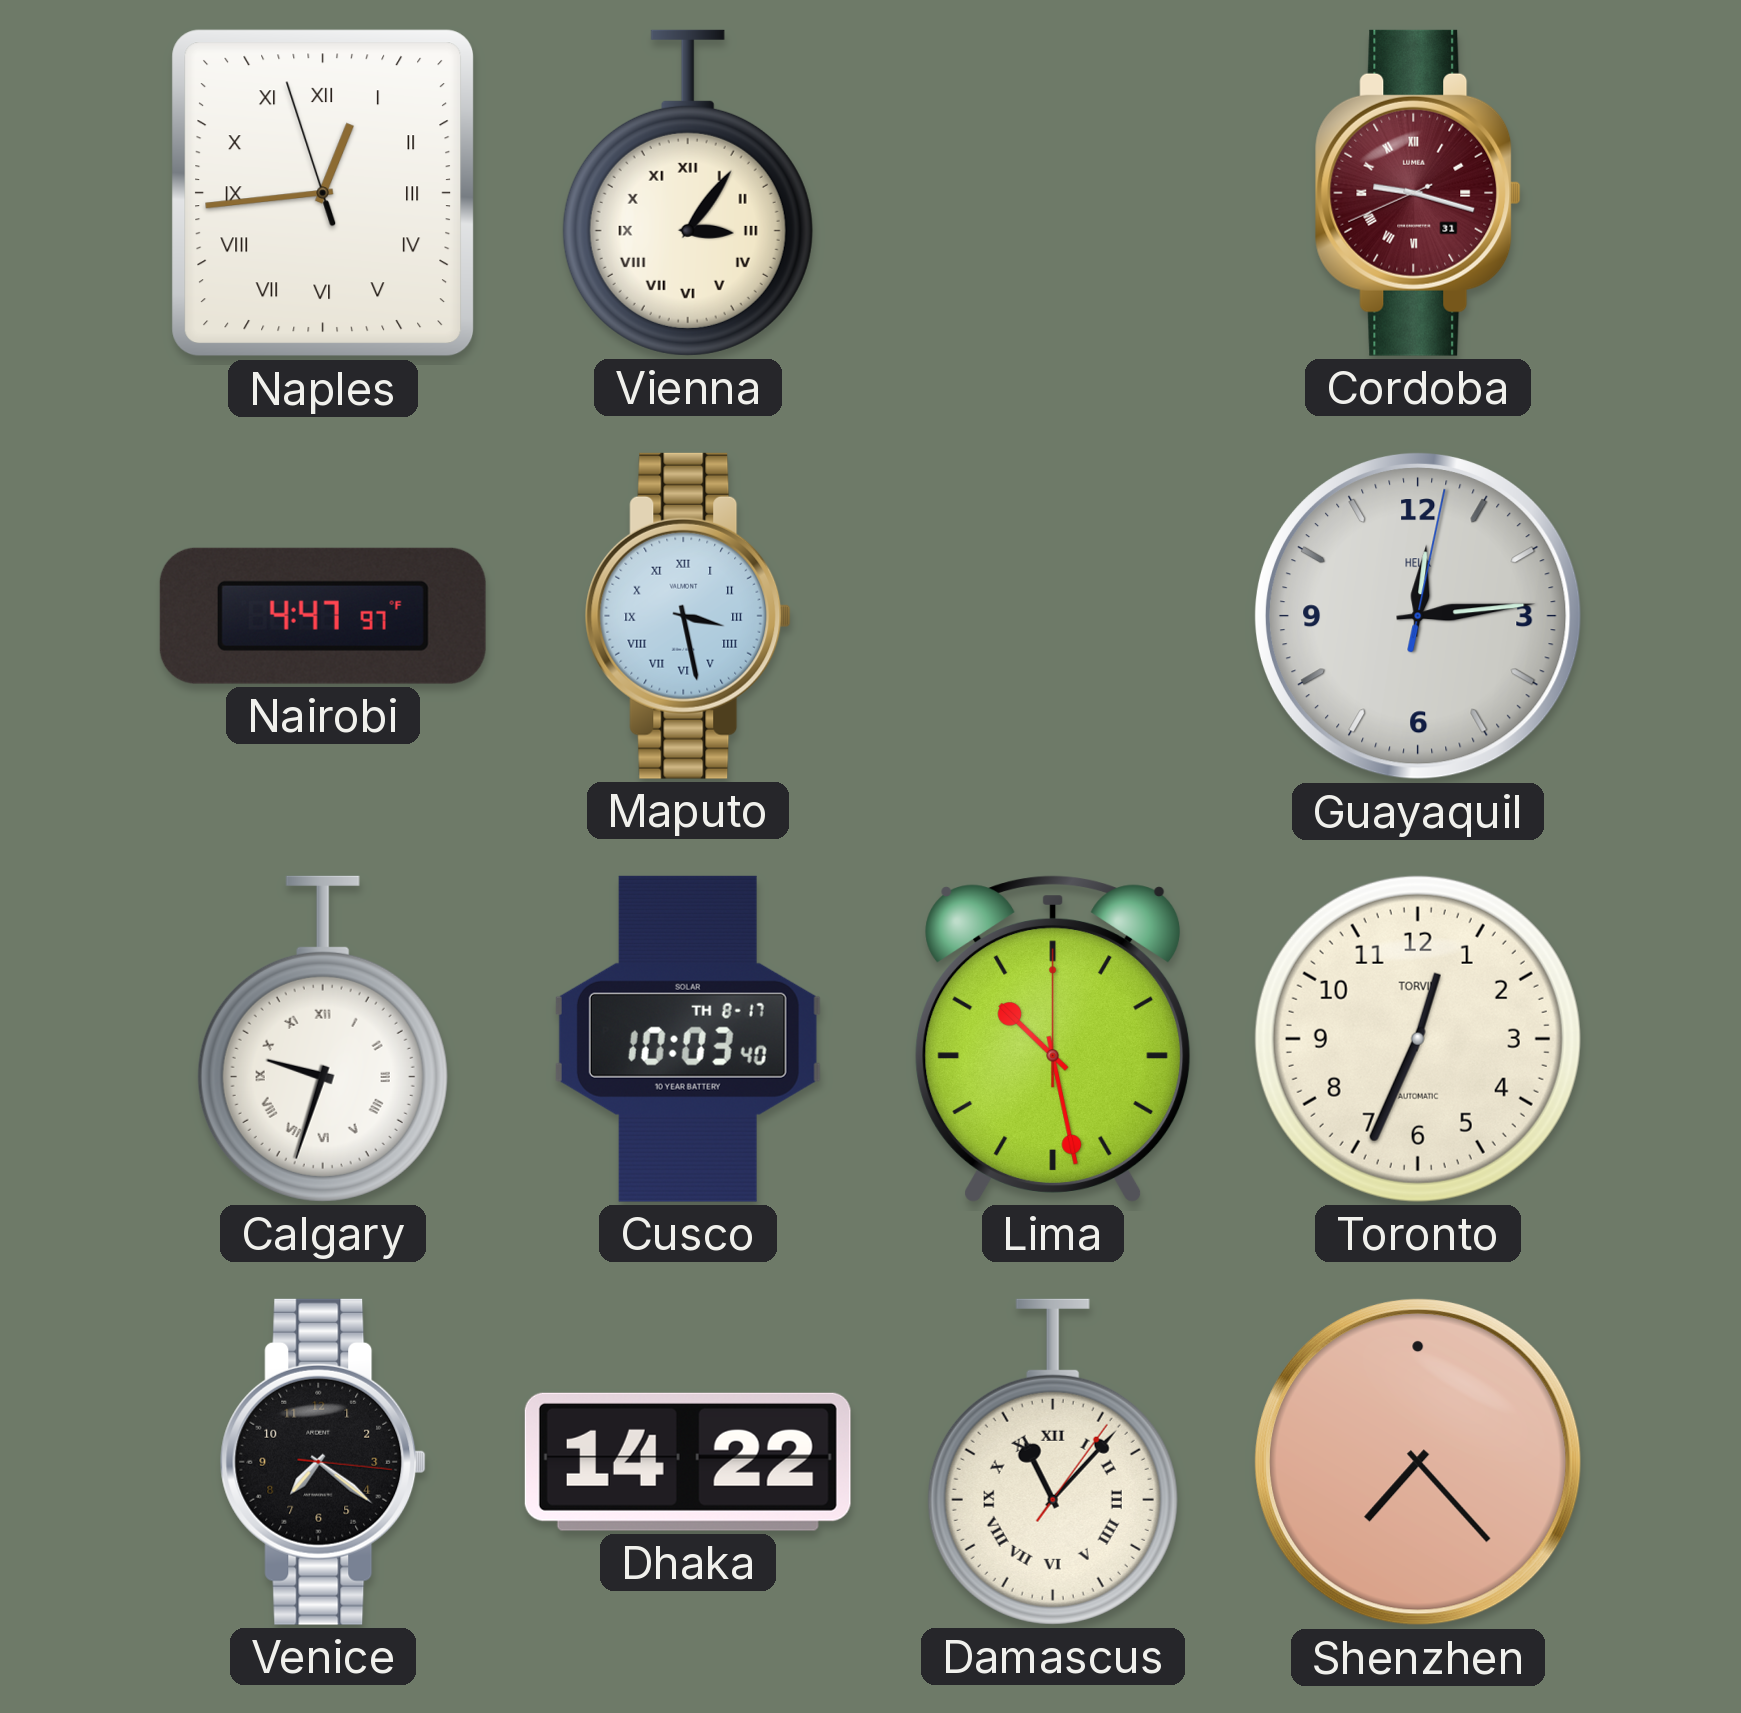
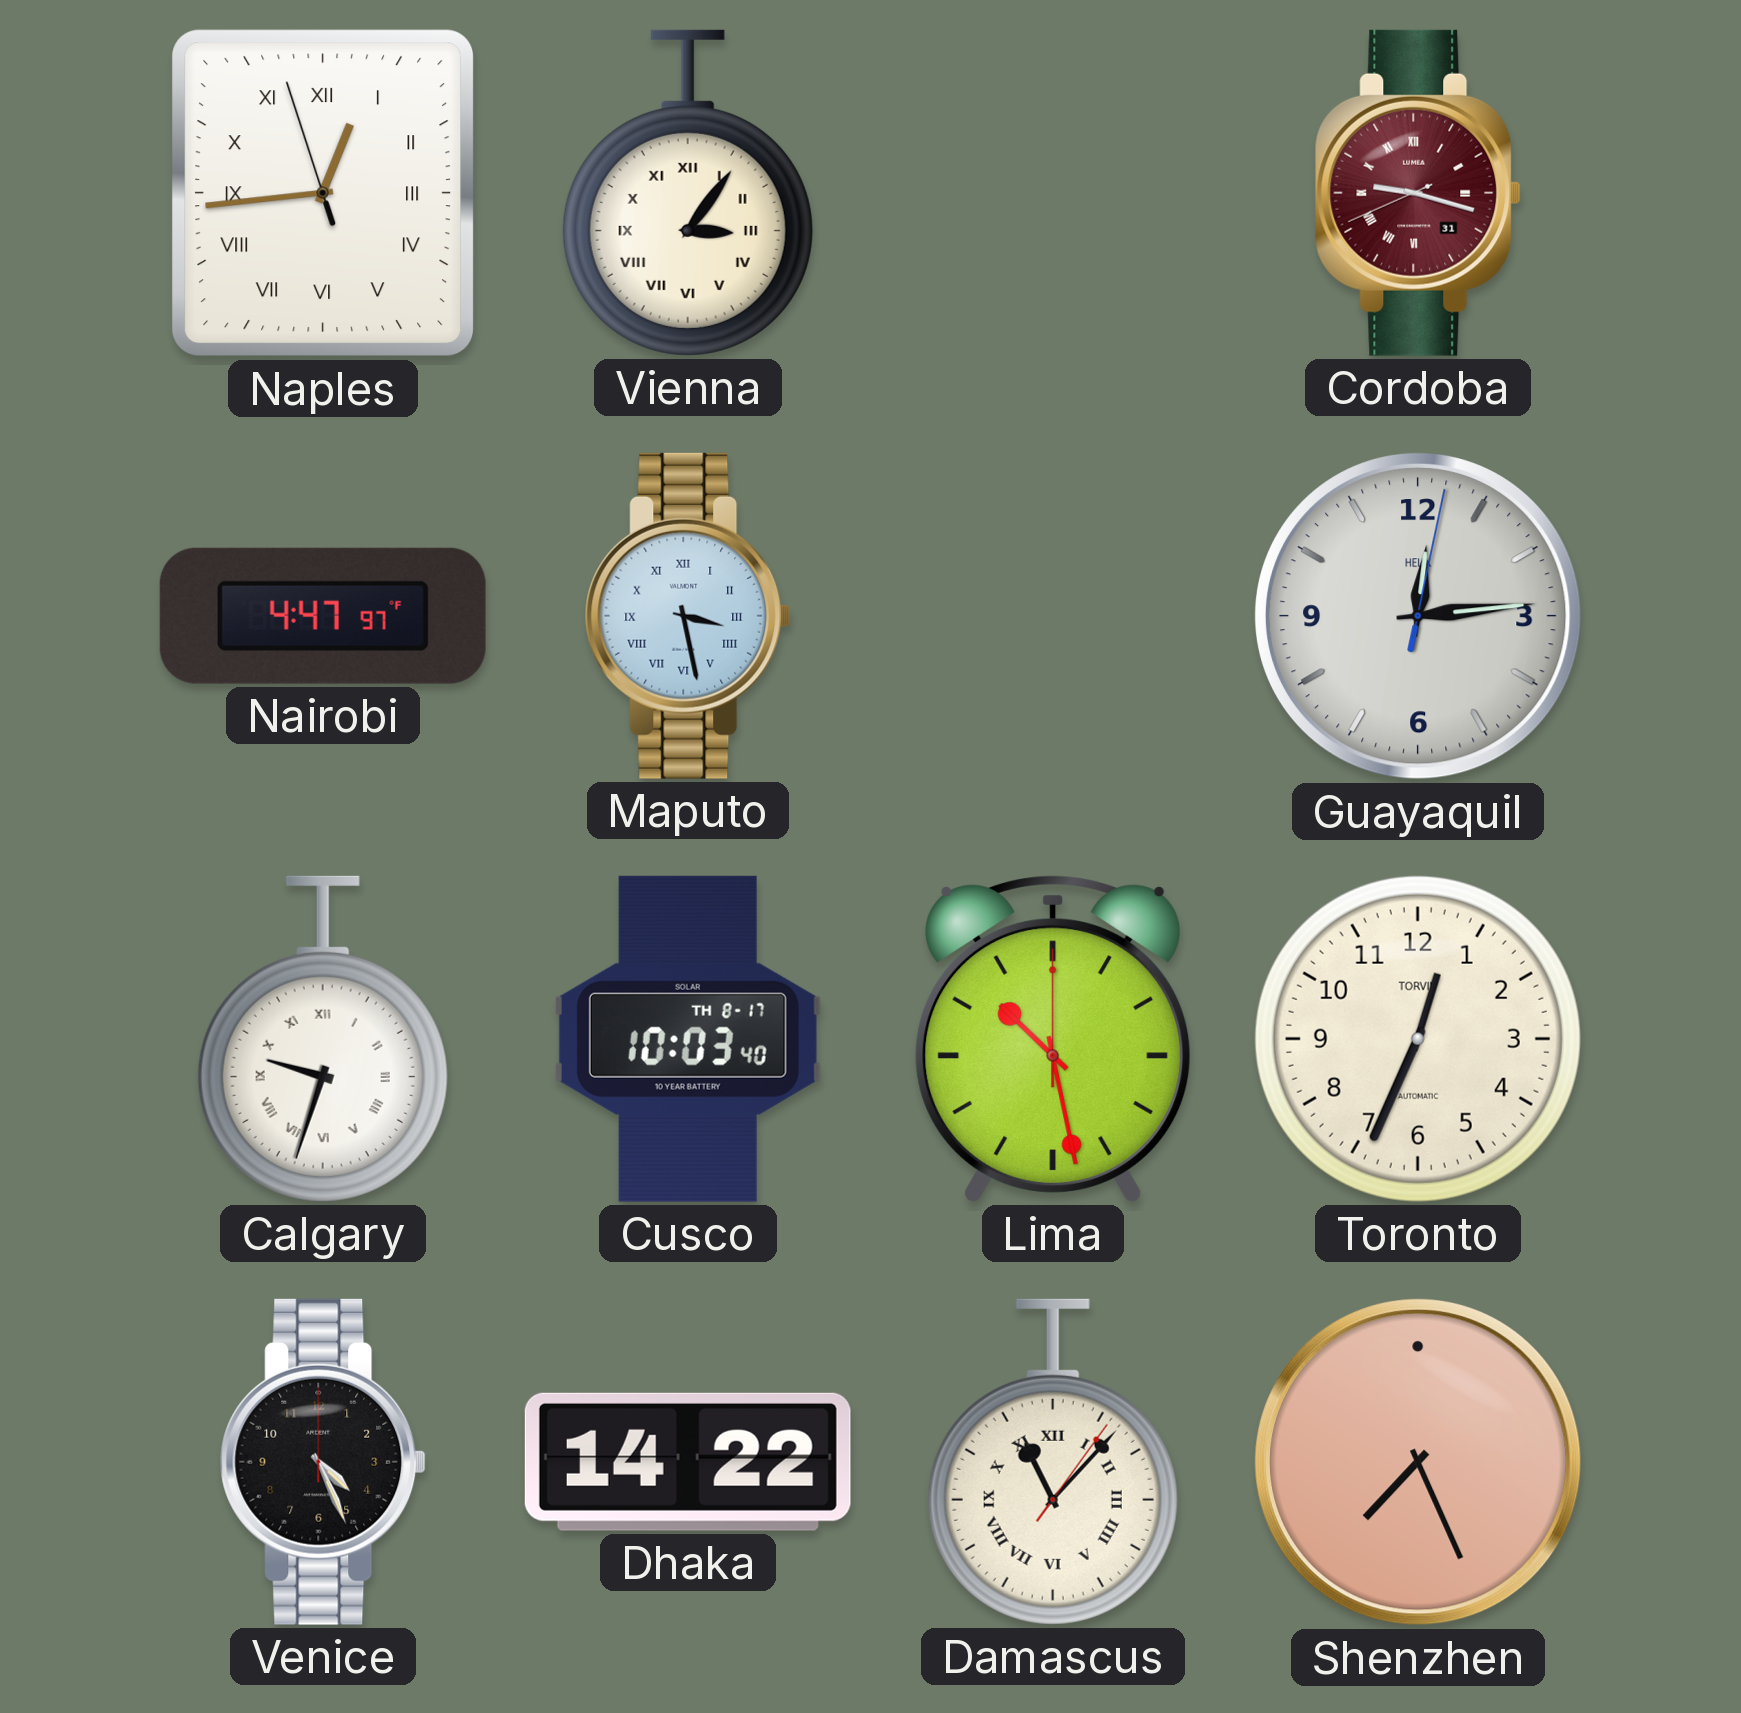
Venice: 7:21 -> 4:26 (323, 1462)
Shenzhen: 7:23 -> 7:26 (1418, 1462)
